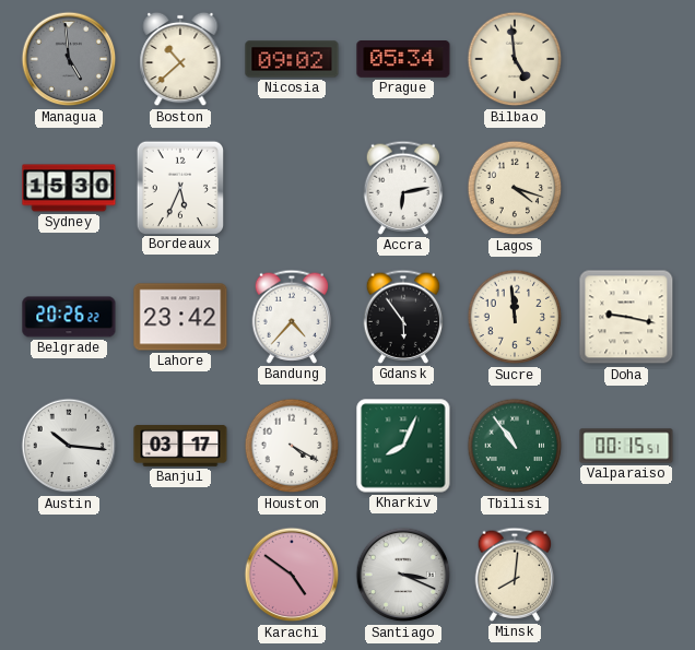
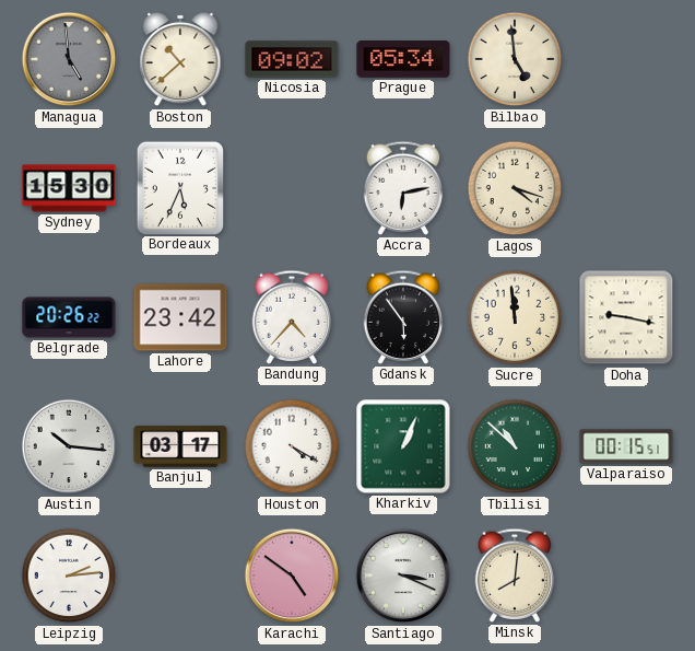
Kharkiv: 8:04 -> 1:04 (403, 446)
Tbilisi: 10:54 -> 10:52 (515, 446)
Leipzig: none -> 2:14 (69, 576)
